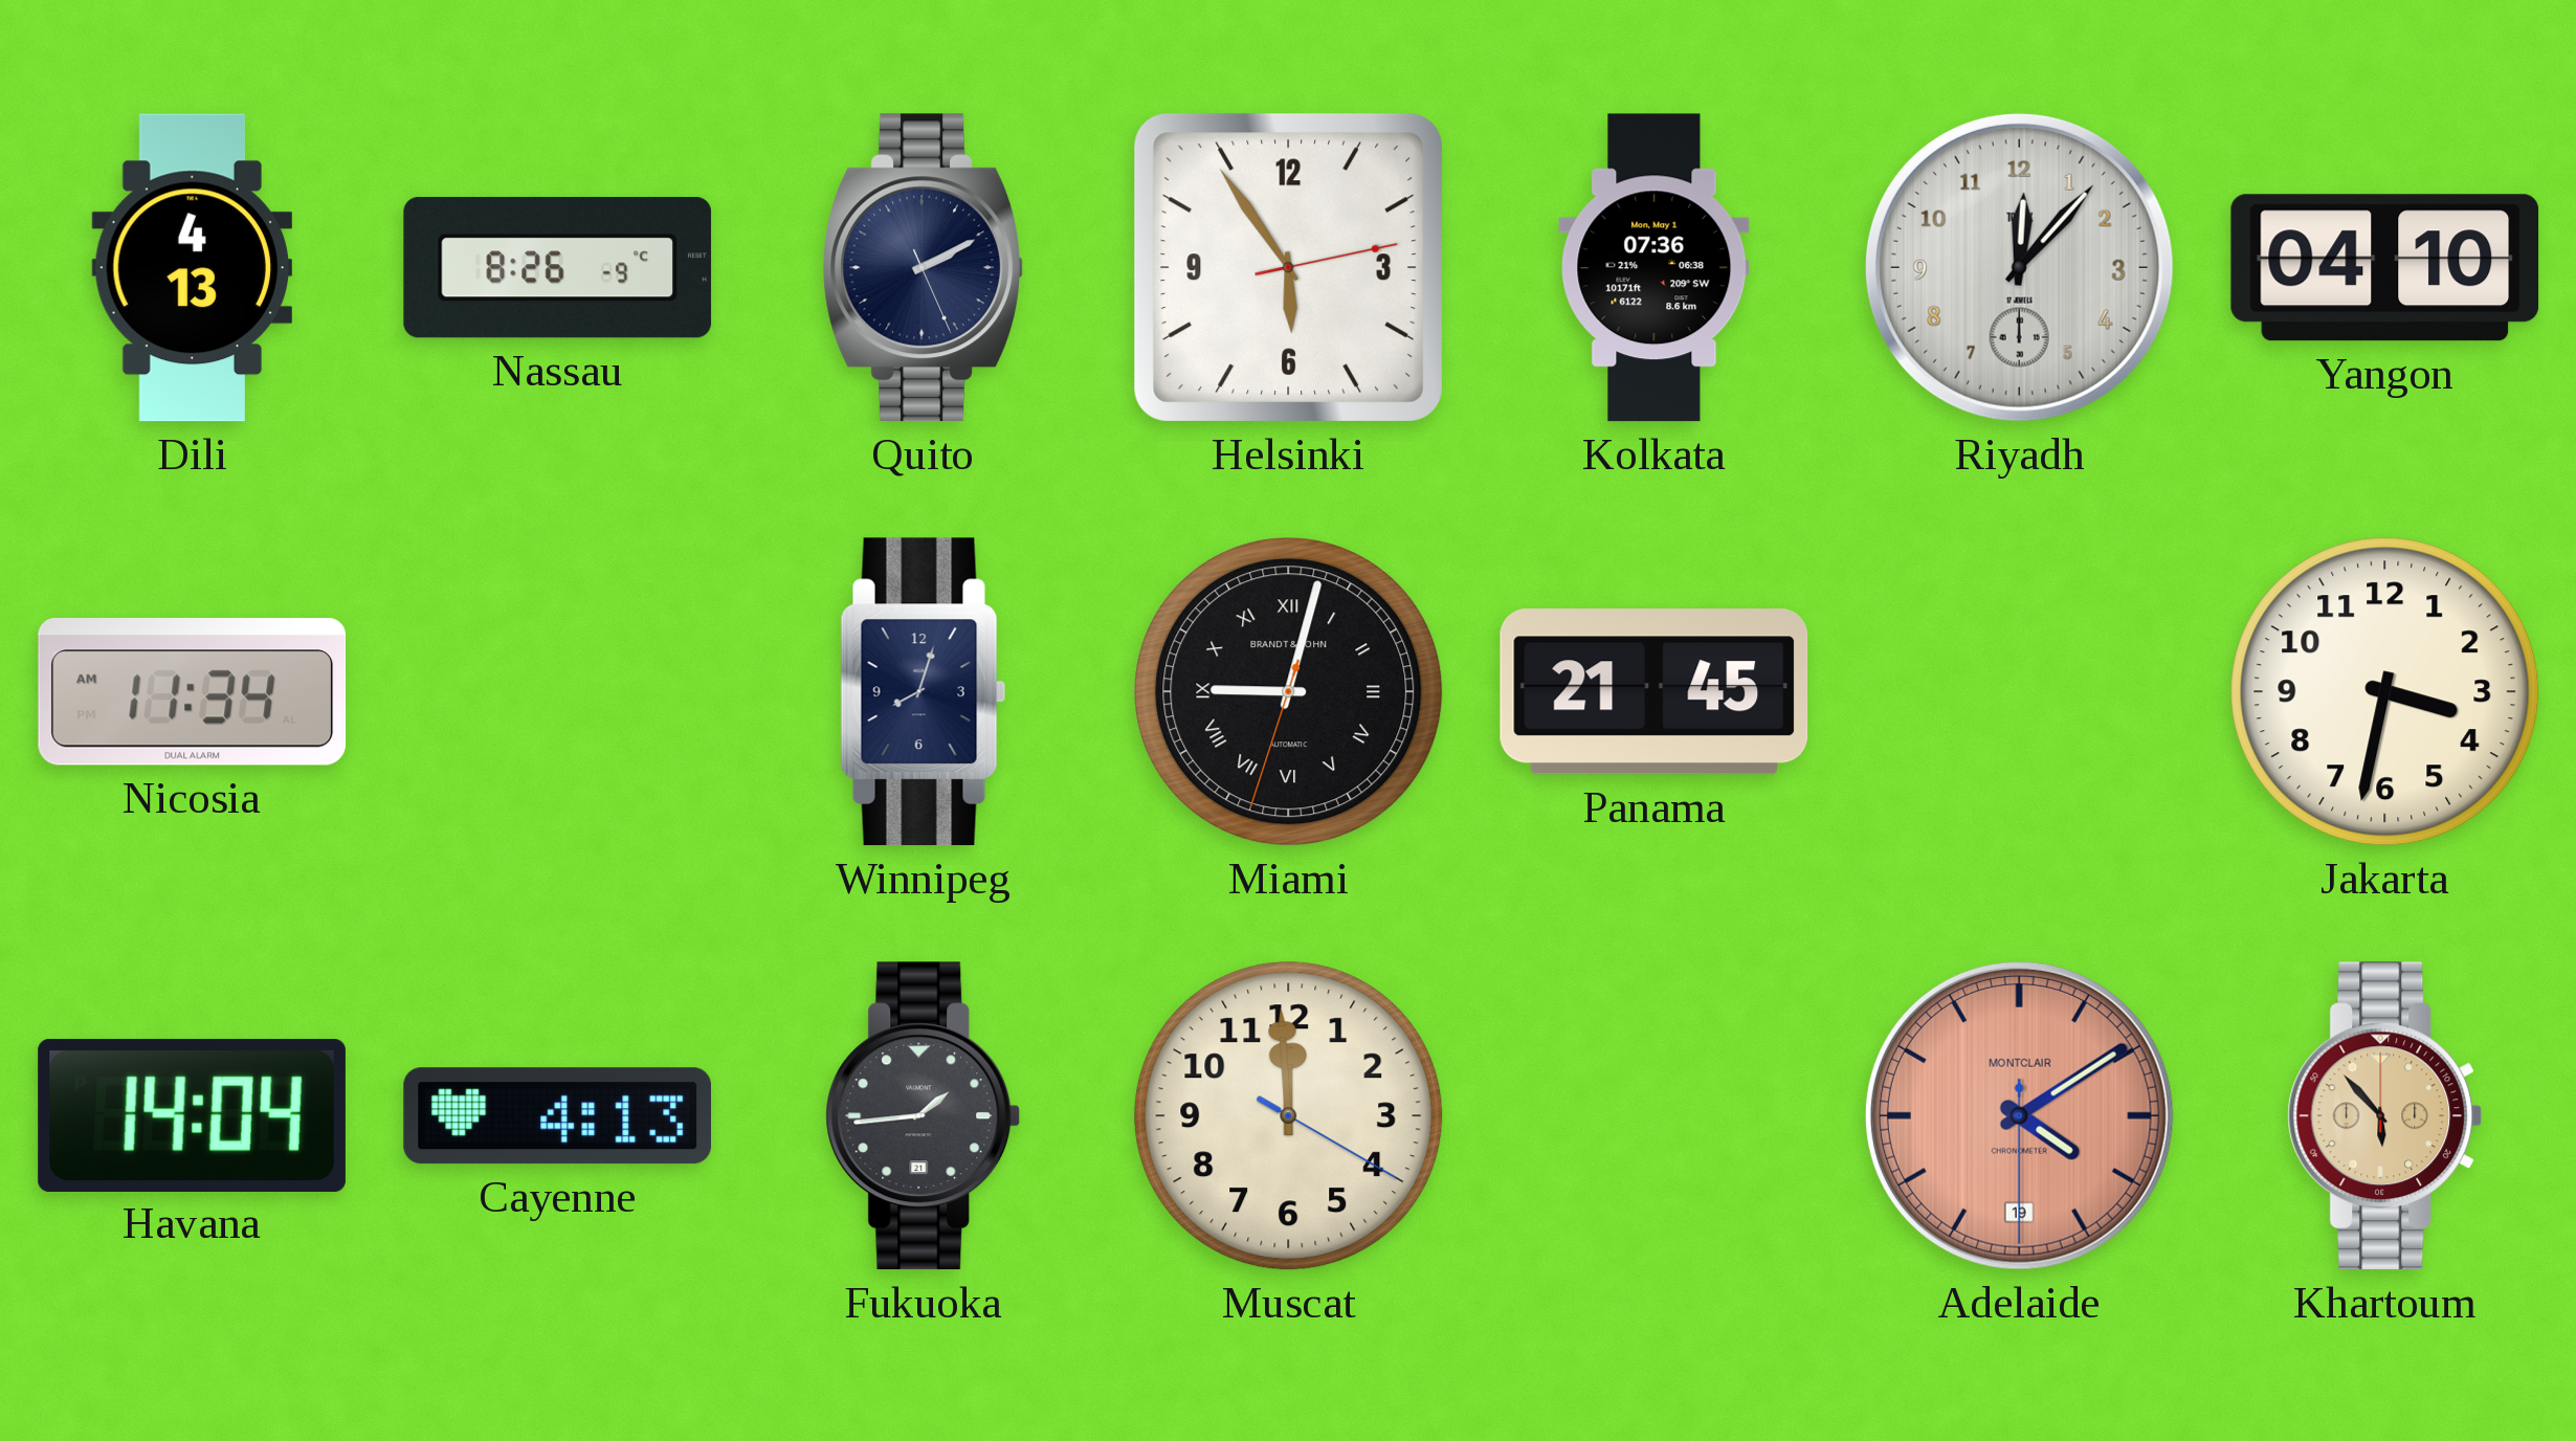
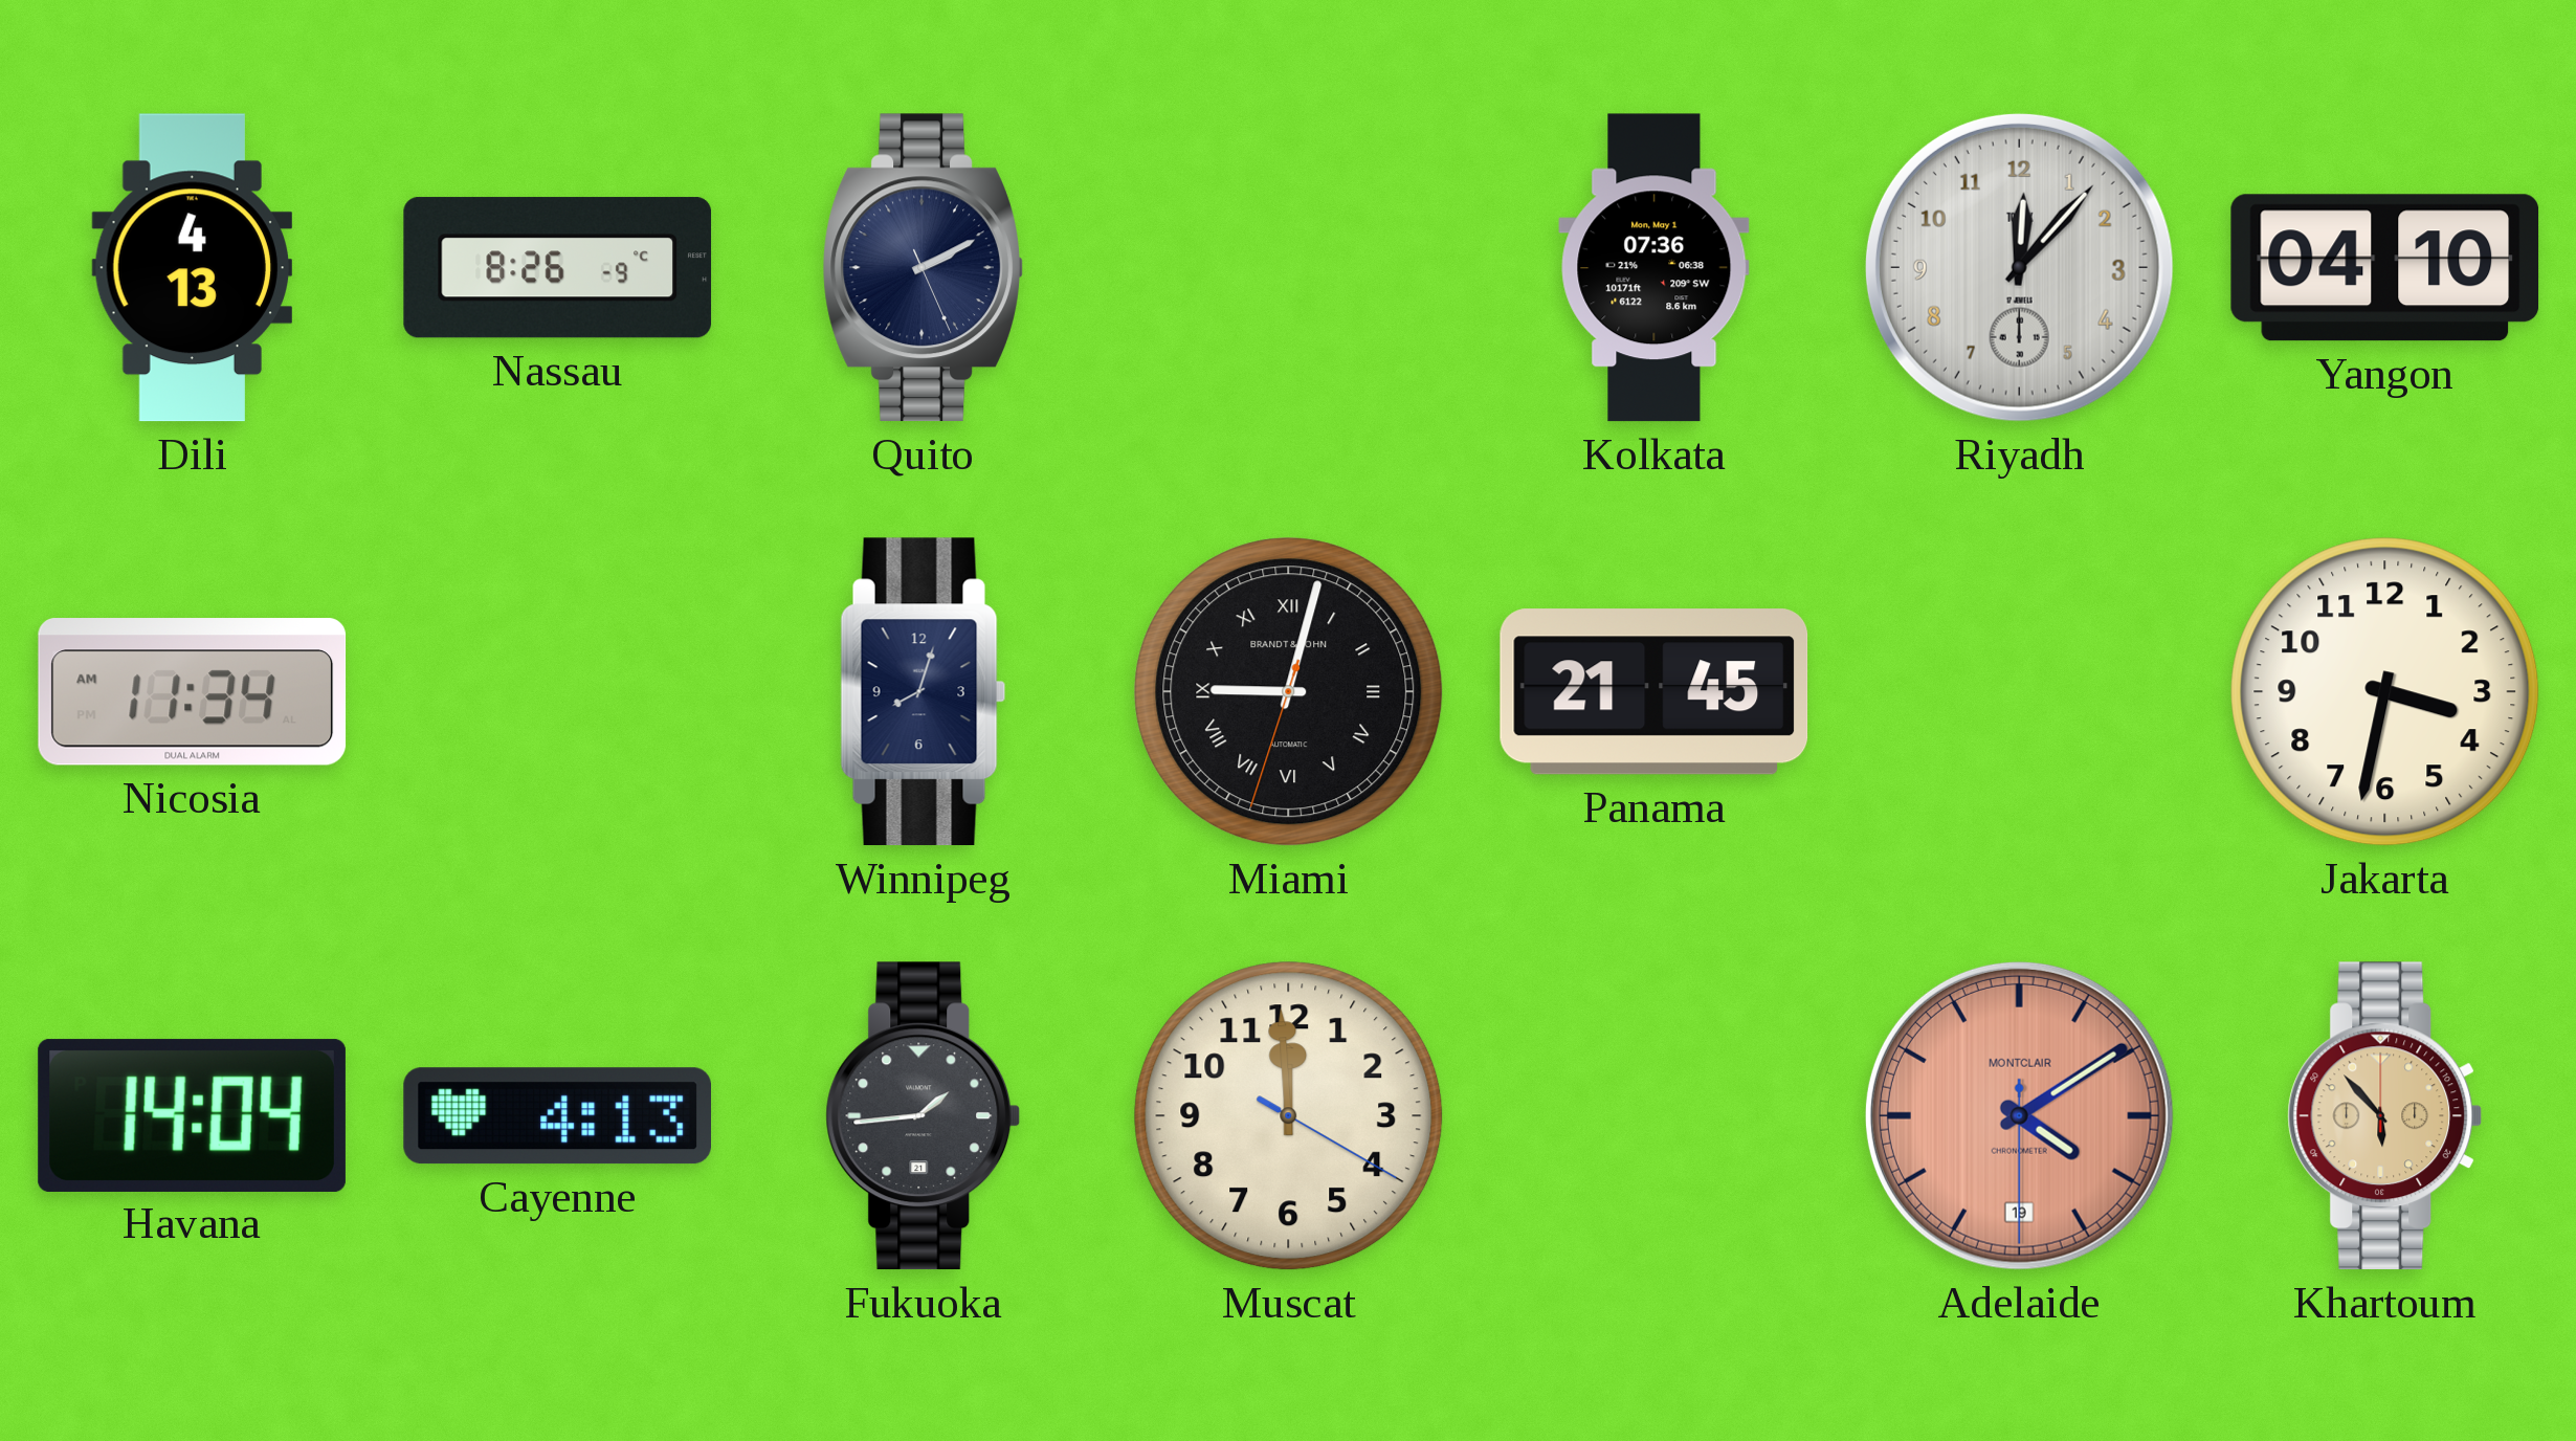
Helsinki: 5:54 -> none (1288, 267)
